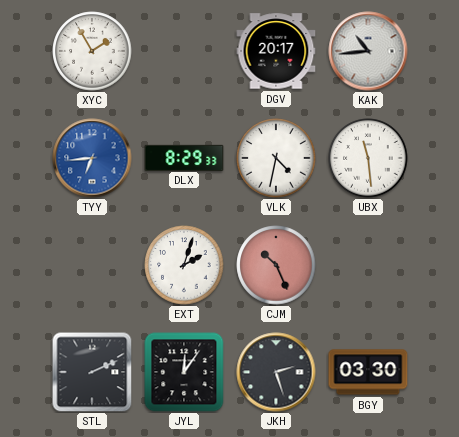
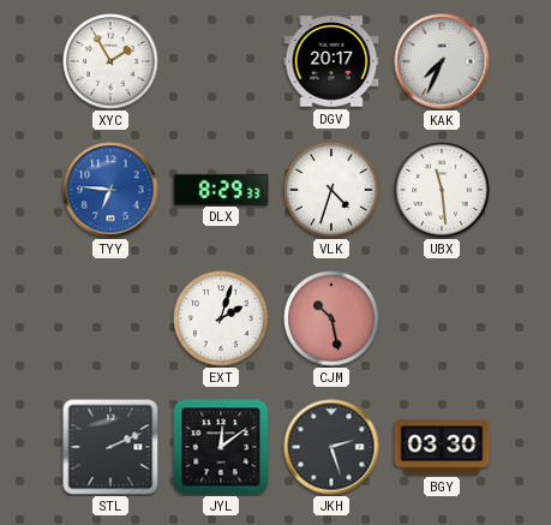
KAK: 10:44 -> 7:34 (442, 61)
TYY: 6:44 -> 6:46 (110, 190)
VLK: 4:32 -> 4:33 (331, 190)
CJM: 10:26 -> 10:28 (331, 318)
JYL: 12:06 -> 12:09 (221, 447)
